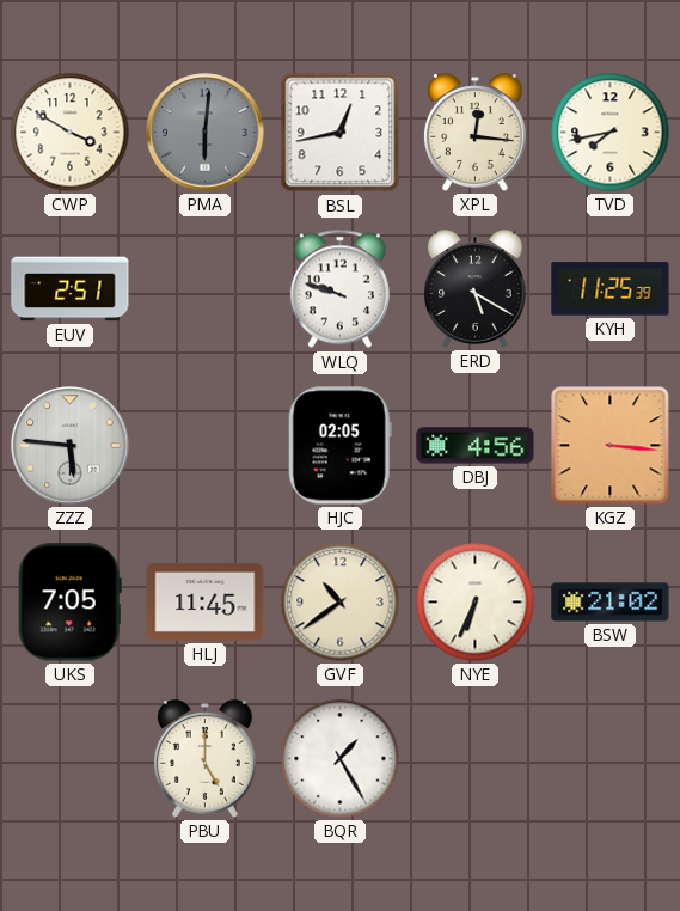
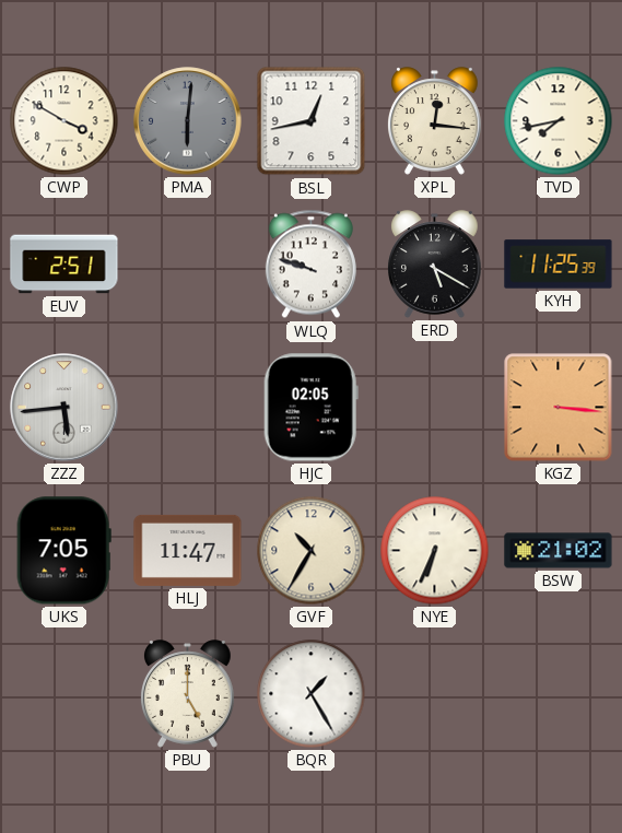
ZZZ: 5:46 -> 5:44 (64, 408)
DBJ: 4:56 -> none (476, 446)
HLJ: 11:45 -> 11:47 (188, 550)
GVF: 10:39 -> 10:35 (312, 551)
